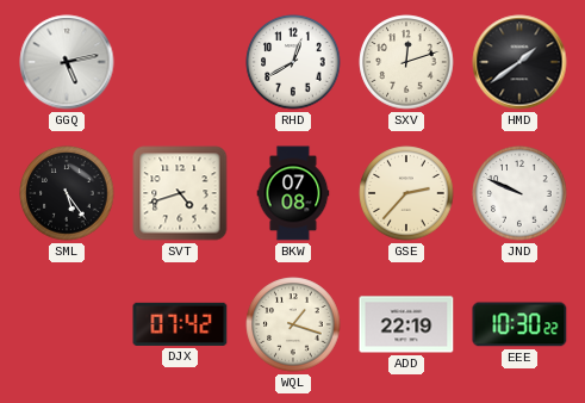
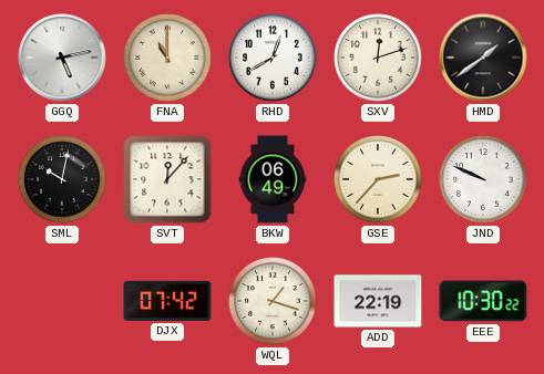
FNA: none -> 11:00 (167, 58)
SML: 5:24 -> 10:02 (62, 179)
SVT: 4:42 -> 12:07 (167, 179)
BKW: 07:08 -> 06:49 (273, 179)
